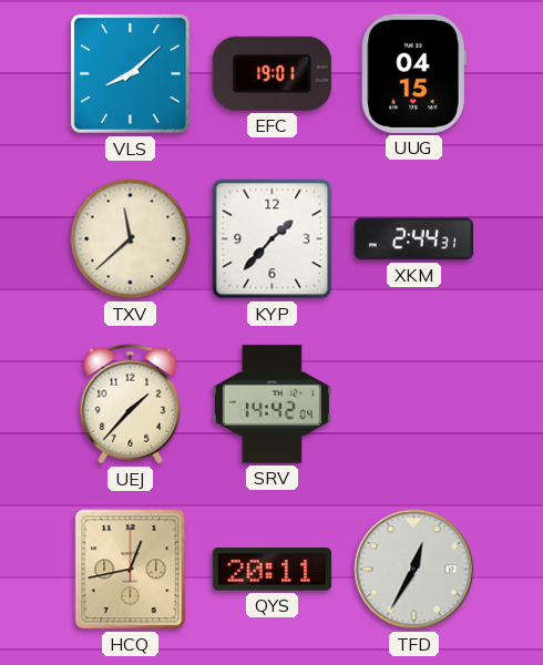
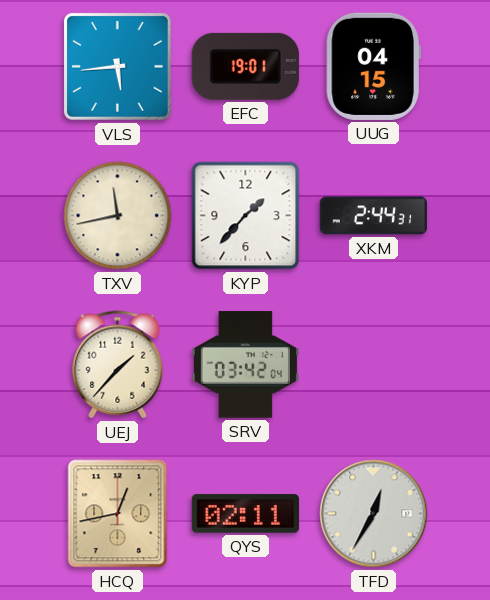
VLS: 8:08 -> 5:44 (117, 66)
TXV: 11:38 -> 11:43 (118, 216)
SRV: 14:42 -> 03:42 (245, 365)
QYS: 20:11 -> 02:11 (245, 514)
